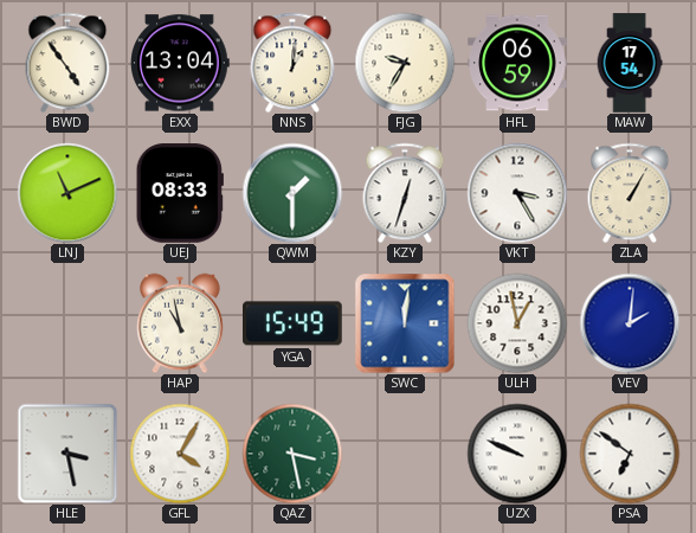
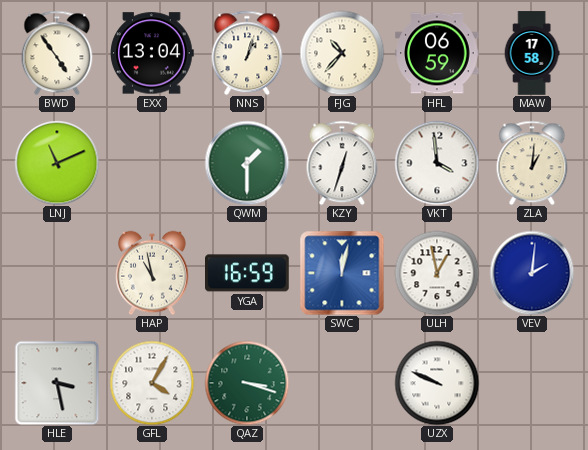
NNS: 1:01 -> 1:03 (247, 53)
FJG: 9:35 -> 10:37 (342, 53)
MAW: 17:54 -> 17:58 (532, 53)
UEJ: 08:33 -> none (180, 193)
VKT: 3:25 -> 3:59 (437, 163)
ZLA: 1:05 -> 1:01 (532, 163)
YGA: 15:49 -> 16:59 (247, 273)
SWC: 12:01 -> 12:02 (342, 273)
QAZ: 3:28 -> 3:18 (247, 383)
PSA: 6:51 -> none (630, 454)
